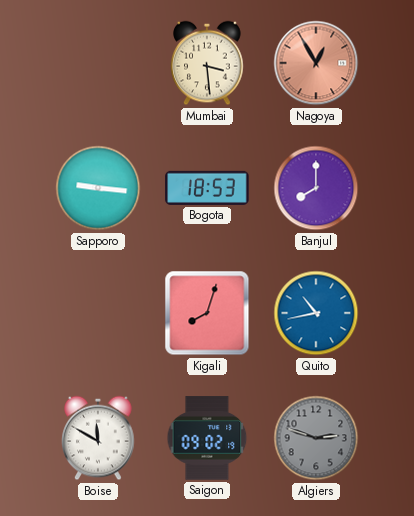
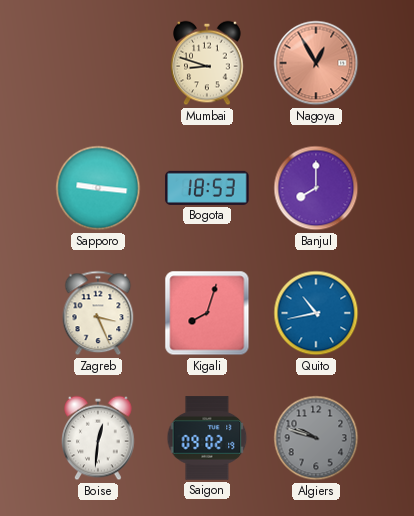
Mumbai: 3:29 -> 8:48 (207, 63)
Zagreb: none -> 3:26 (98, 313)
Boise: 11:50 -> 12:31 (98, 438)
Algiers: 2:48 -> 9:48 (316, 438)
